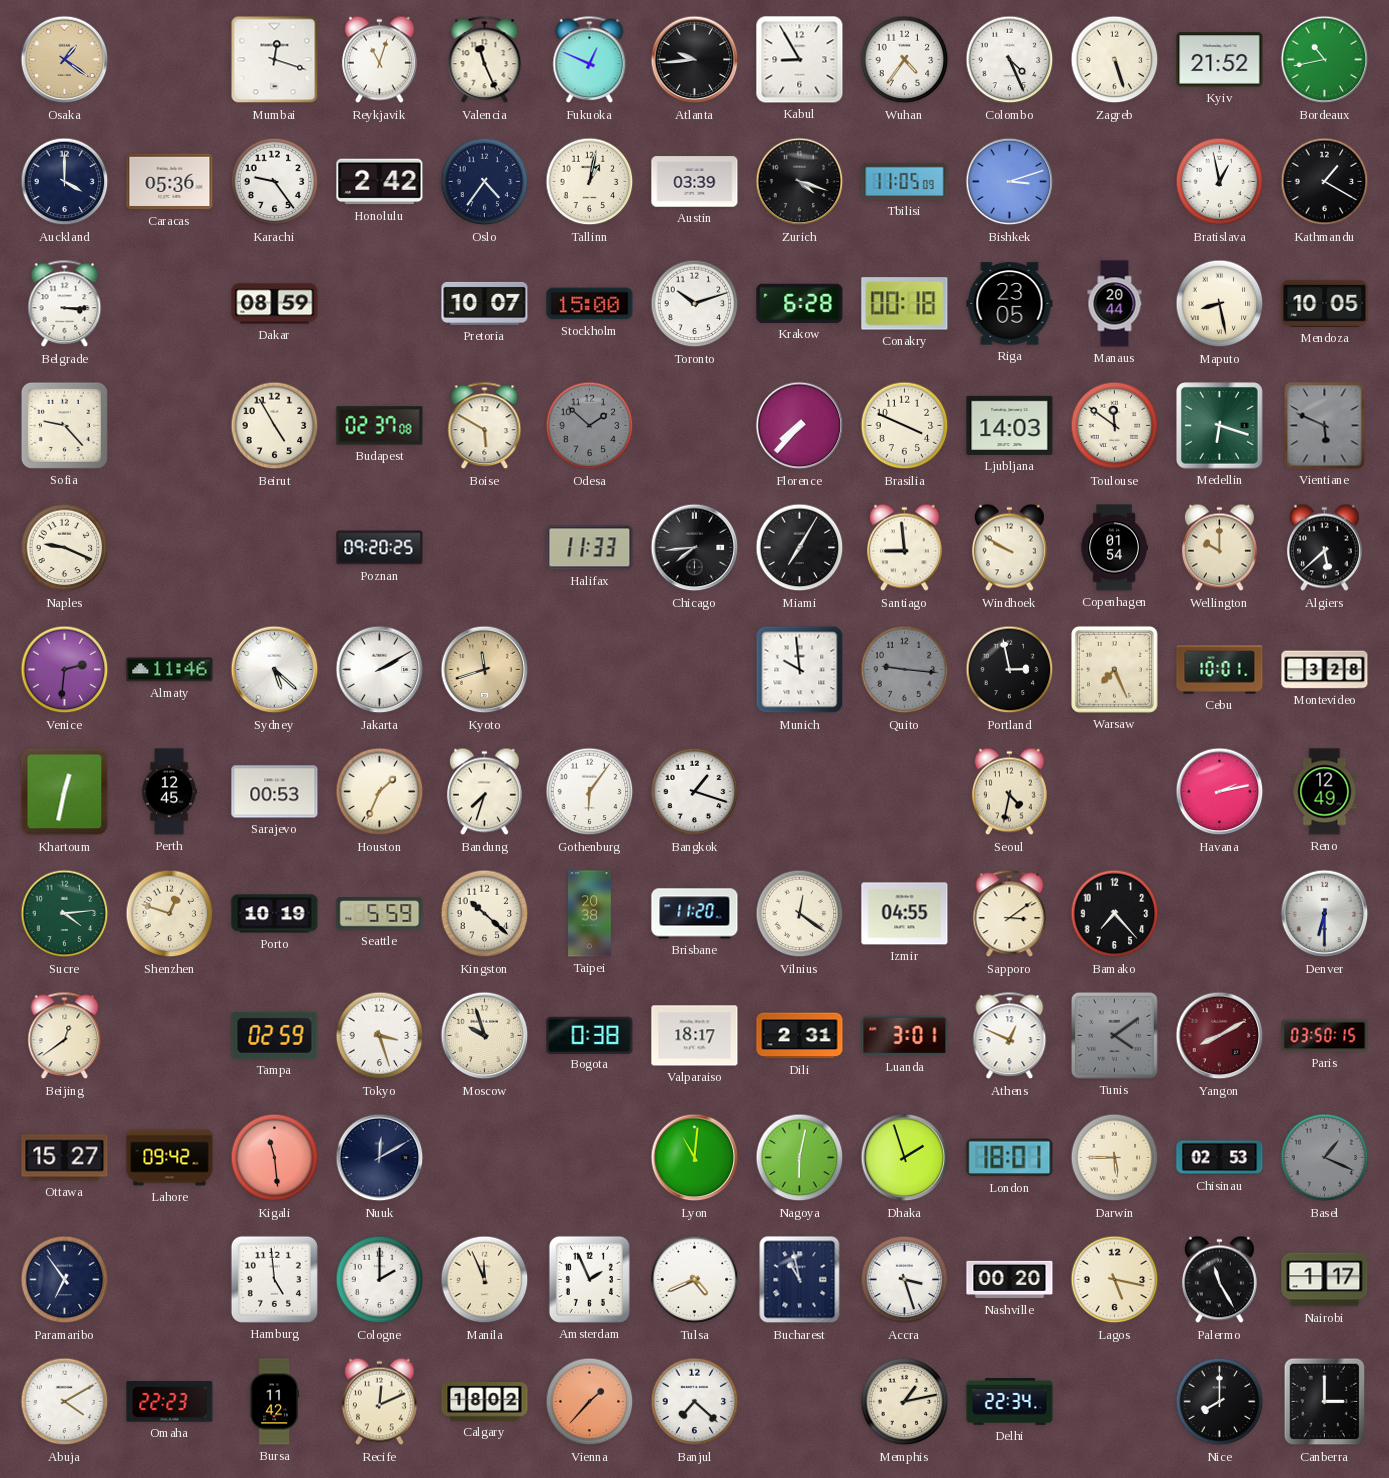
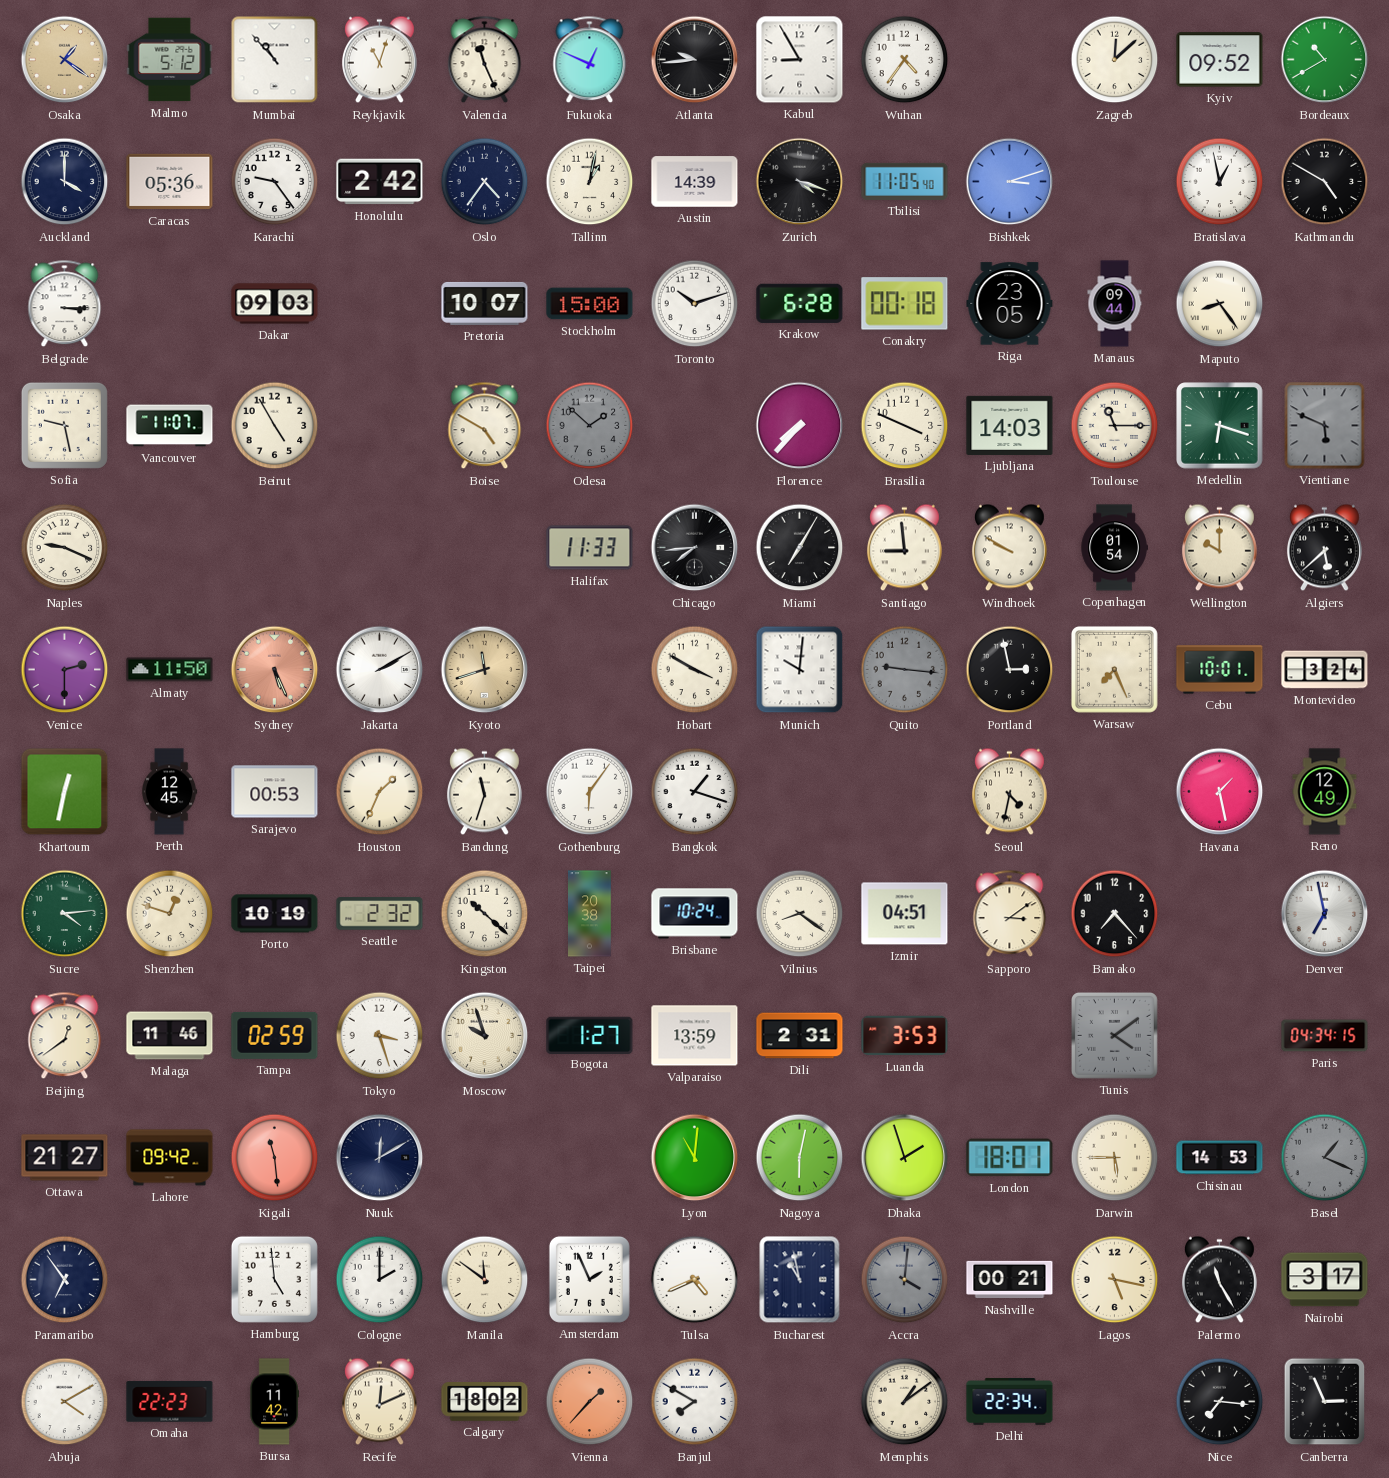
Malmo: none -> 5:12 (170, 60)
Mumbai: 12:18 -> 10:53 (275, 60)
Colombo: 4:26 -> none (1010, 60)
Zagreb: 5:27 -> 12:08 (1115, 60)
Kyiv: 21:52 -> 09:52 (1220, 60)
Bordeaux: 10:43 -> 10:40 (1325, 60)
Austin: 03:39 -> 14:39 (695, 182)
Tbilisi: 11:05:09 -> 11:05:40 (905, 181)
Kathmandu: 1:20 -> 4:50 (1325, 182)
Dakar: 08:59 -> 09:03 (275, 304)
Manaus: 20:44 -> 09:44 (1115, 304)
Maputo: 8:28 -> 8:24 (1220, 304)
Mendoza: 10:05 -> none (1325, 303)
Sofia: 9:23 -> 9:28 (64, 425)
Vancouver: none -> 11:07 (170, 426)
Budapest: 02:37 -> none (380, 426)
Boise: 5:50 -> 4:50 (485, 426)
Toulouse: 11:51 -> 11:15 (1115, 426)
Poznan: 09:20 -> none (380, 548)
Venice: 2:31 -> 2:30 (65, 670)
Almaty: 11:46 -> 11:50 (170, 670)
Sydney: 5:22 -> 5:26 (275, 670)
Sydney dial: white -> salmon (275, 670)
Hobart: none -> 3:50 (695, 670)
Munich: 9:59 -> 10:01 (800, 670)
Montevideo: 3:28 -> 3:24 (1325, 670)
Bandung: 7:33 -> 11:33 (484, 792)
Havana: 2:13 -> 1:28 (1220, 792)
Seattle: 5:59 -> 2:32 (380, 914)
Brisbane: 11:20 -> 10:24 (695, 914)
Vilnius: 12:21 -> 8:21 (800, 914)
Izmir: 04:55 -> 04:51 (905, 914)
Denver: 6:30 -> 6:58 (1325, 914)
Malaga: none -> 11:46 (170, 1036)
Bogota: 0:38 -> 1:27 (590, 1035)
Valparaiso: 18:17 -> 13:59 (695, 1036)
Luanda: 3:01 -> 3:53 (905, 1036)
Athens: 12:49 -> none (1010, 1036)
Yangon: 8:10 -> none (1220, 1036)
Paris: 03:50 -> 04:34 (1325, 1036)
Ottawa: 15:27 -> 21:27 (65, 1158)
Chisinau: 02:53 -> 14:53 (1220, 1158)
Manila: 11:56 -> 11:51 (485, 1280)
Accra: 3:27 -> 4:01 (905, 1280)
Accra dial: white -> grey (905, 1280)
Nashville: 00:20 -> 00:21 (1010, 1280)
Nairobi: 1:17 -> 3:17 (1325, 1280)
Banjul: 7:22 -> 7:50 (695, 1402)
Memphis: 1:13 -> 1:09 (905, 1402)
Nice: 8:00 -> 7:16 (1220, 1402)
Canberra: 3:00 -> 2:56 (1325, 1402)
